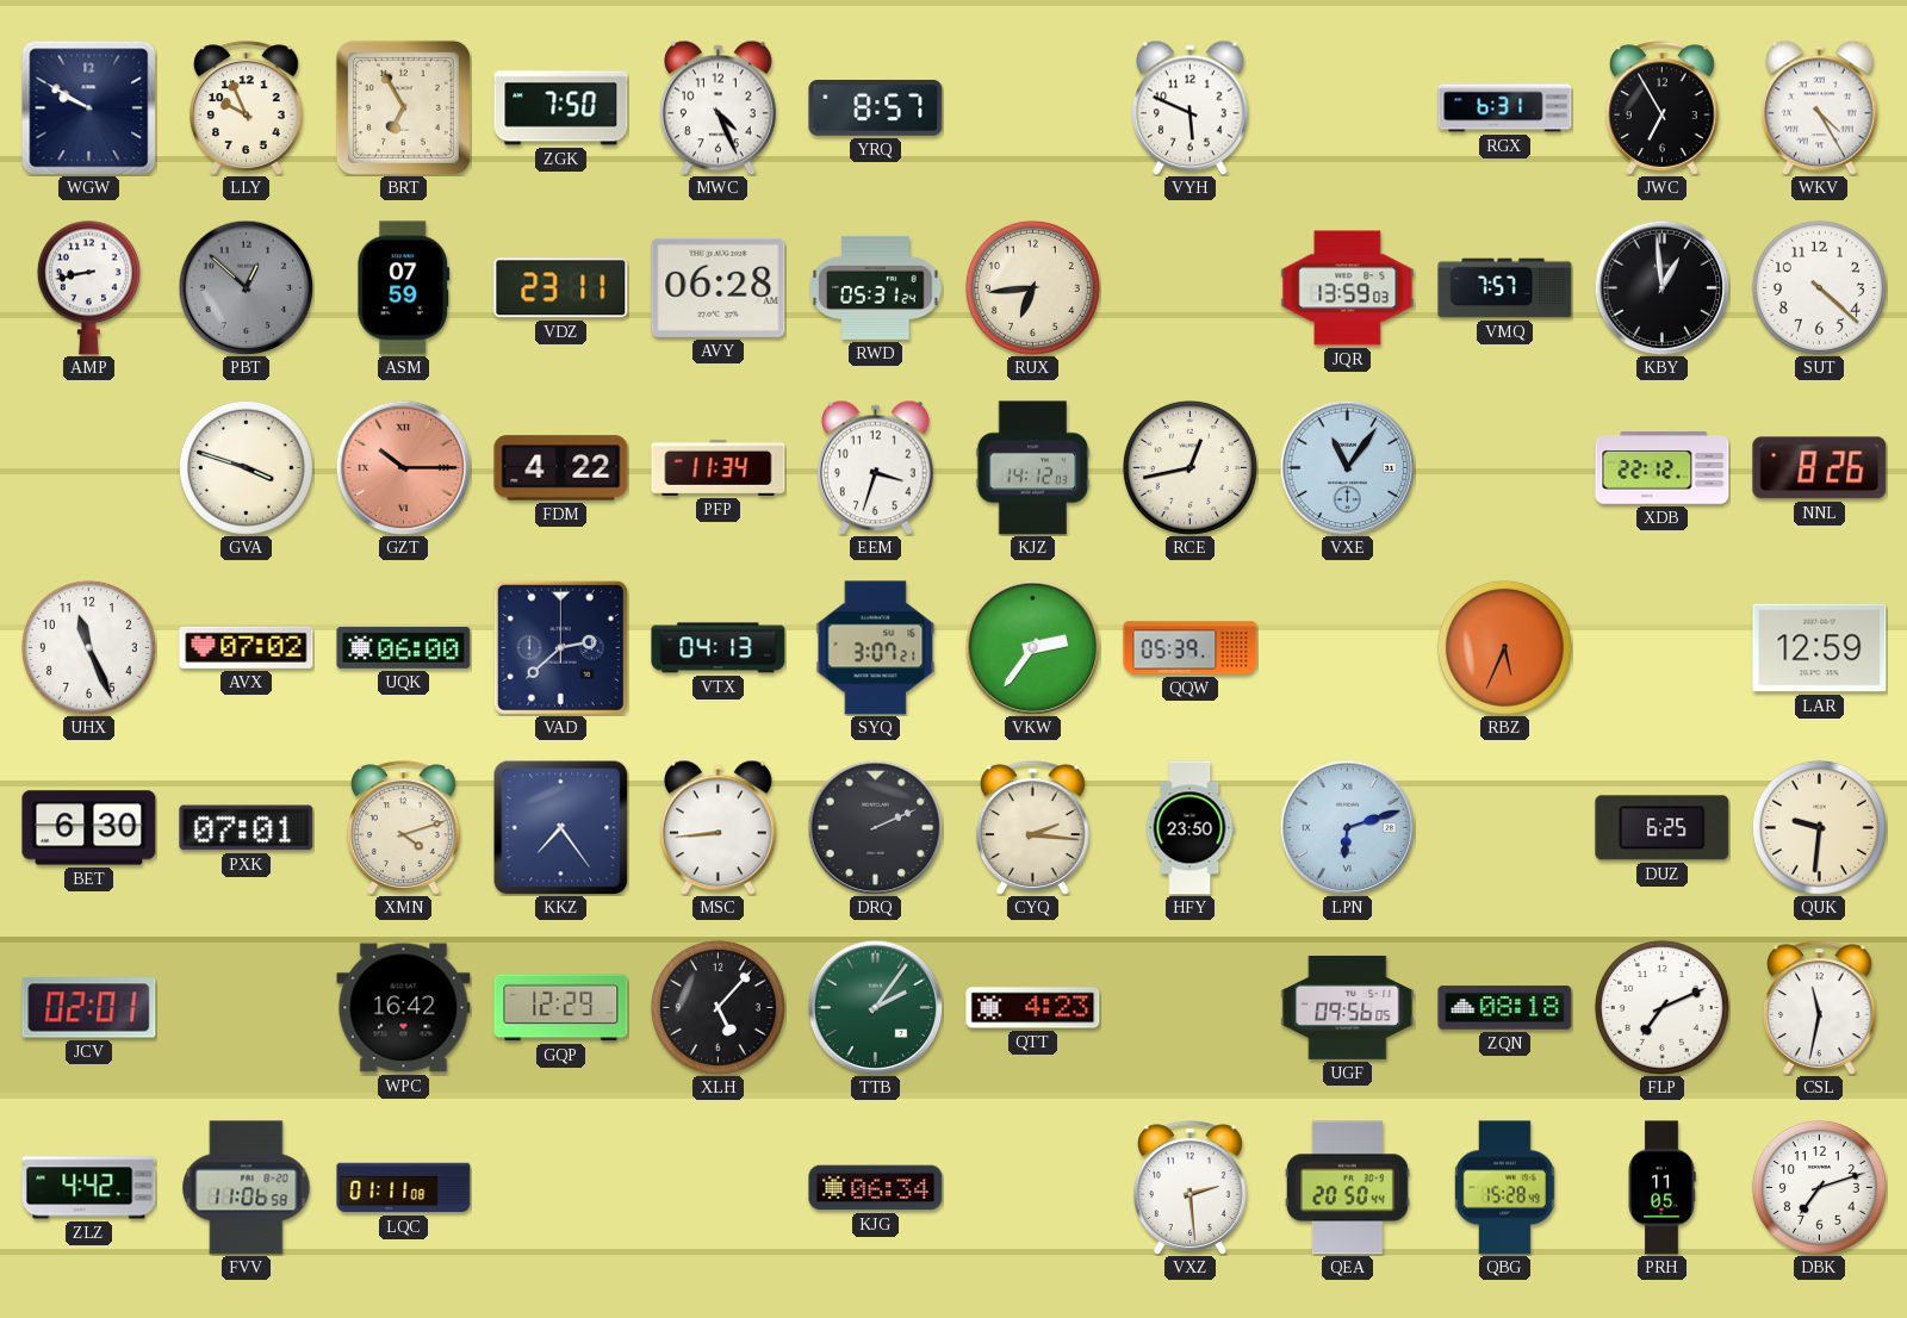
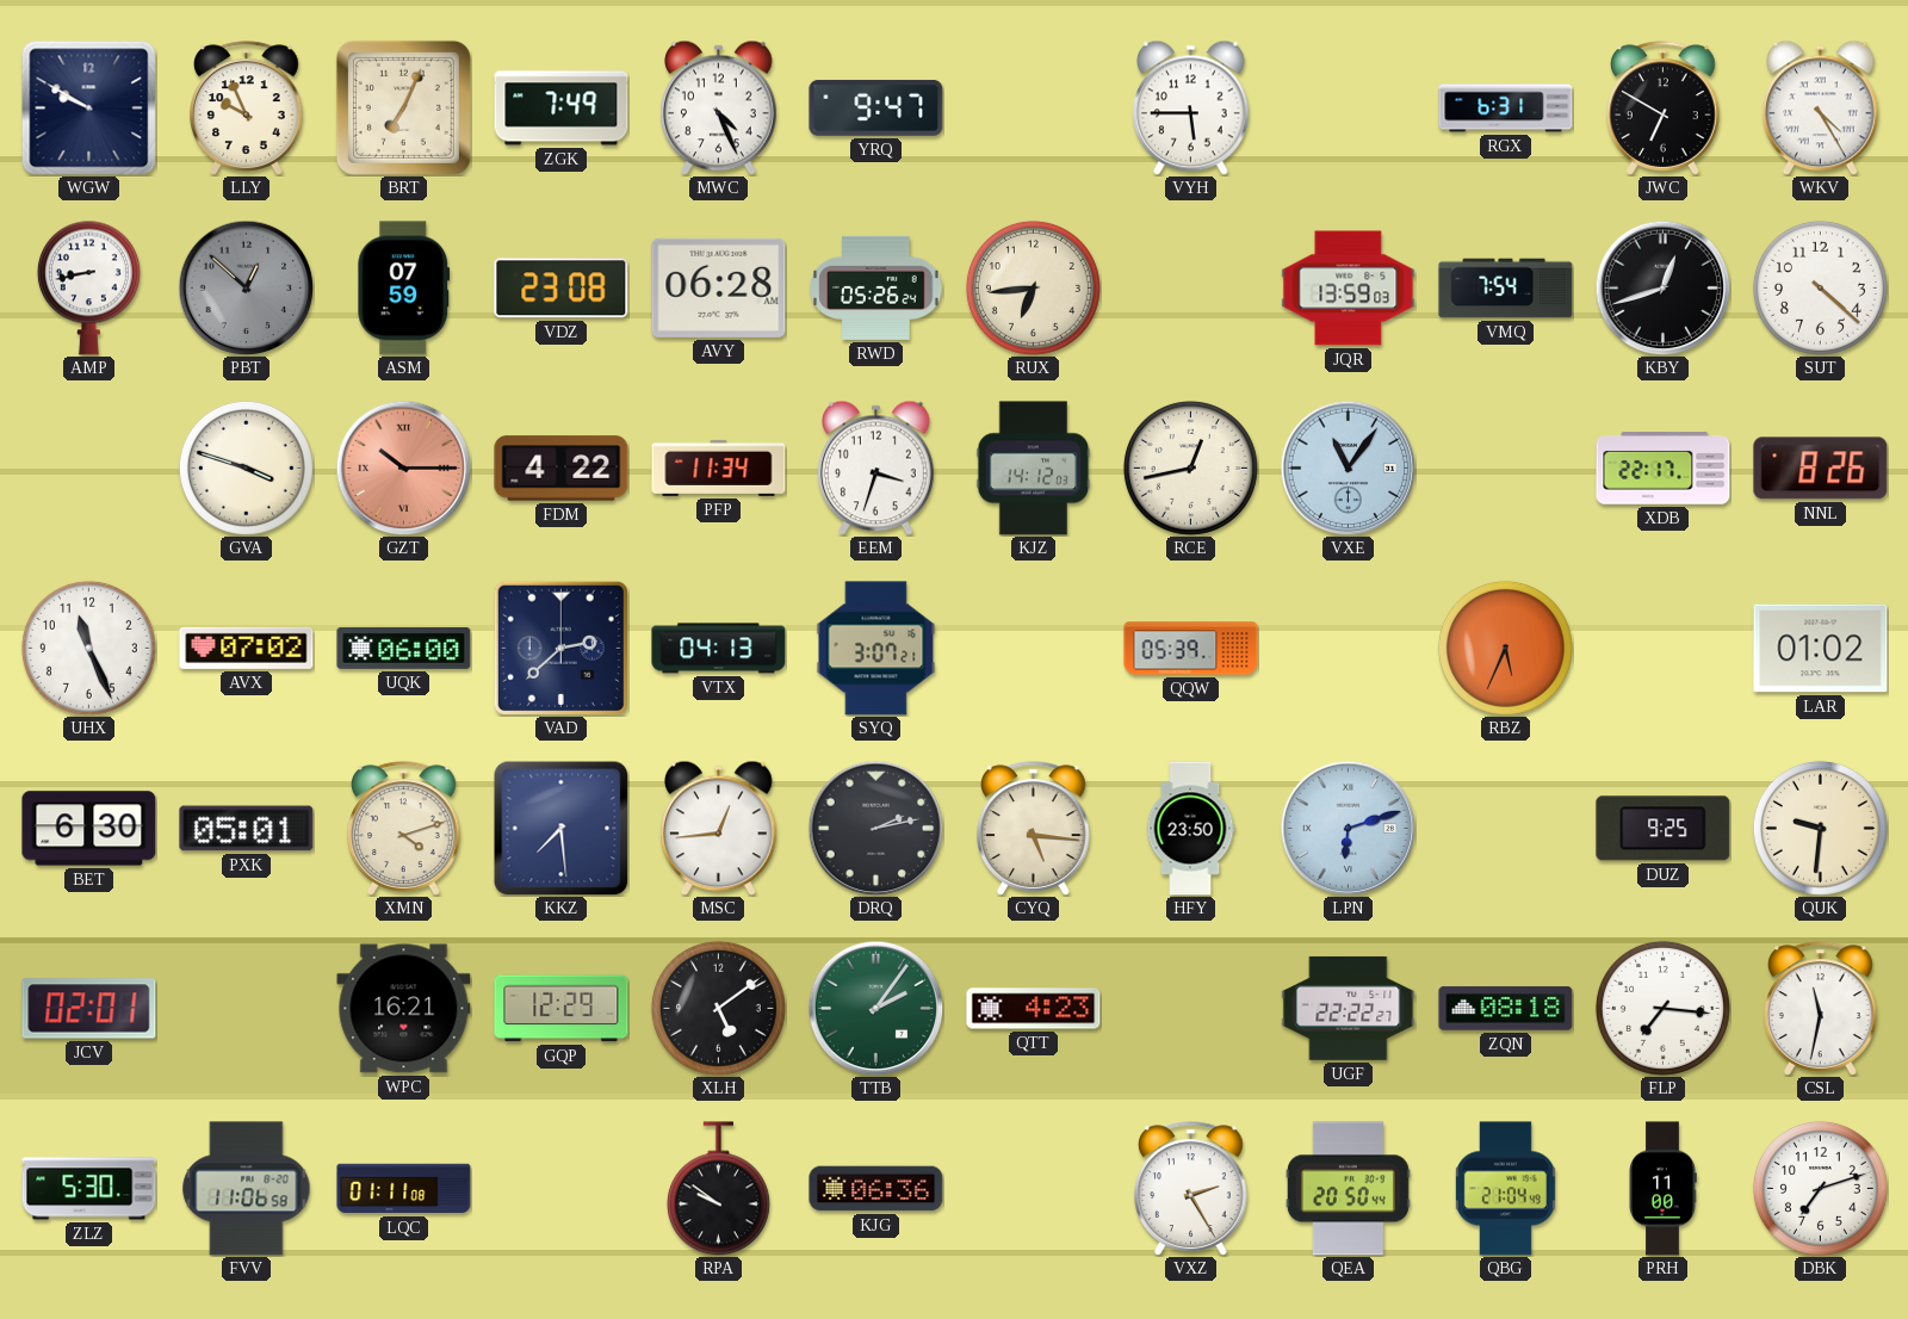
BRT: 6:55 -> 7:04 (403, 107)
ZGK: 7:50 -> 7:49 (562, 109)
YRQ: 8:57 -> 9:47 (876, 107)
VYH: 5:49 -> 5:45 (1191, 107)
JWC: 6:55 -> 6:50 (1664, 109)
VDZ: 23:11 -> 23:08 (562, 289)
RWD: 05:31 -> 05:26 (876, 287)
VMQ: 7:57 -> 7:54 (1506, 289)
KBY: 12:59 -> 12:42 (1662, 287)
XDB: 22:12 -> 22:17 (1664, 469)
VKW: 2:36 -> none (1032, 647)
LAR: 12:59 -> 01:02 (1821, 649)
PXK: 07:01 -> 05:01 (247, 829)
KKZ: 7:24 -> 7:29 (560, 828)
MSC: 8:44 -> 12:44 (719, 828)
DRQ: 2:11 -> 2:13 (875, 828)
CYQ: 2:16 -> 5:16 (1034, 829)
DUZ: 6:25 -> 9:25 (1664, 829)
WPC: 16:42 -> 16:21 (404, 1009)
XLH: 5:07 -> 5:09 (718, 1008)
UGF: 09:56 -> 22:22 (1349, 1008)
FLP: 7:11 -> 7:16 (1662, 1008)
ZLZ: 4:42 -> 5:30 (89, 1189)
RPA: none -> 9:51 (718, 1189)
KJG: 06:34 -> 06:36 (876, 1189)
VXZ: 2:29 -> 2:25 (1191, 1189)
QBG: 15:28 -> 21:04 (1505, 1189)
PRH: 11:05 -> 11:00 (1662, 1189)
